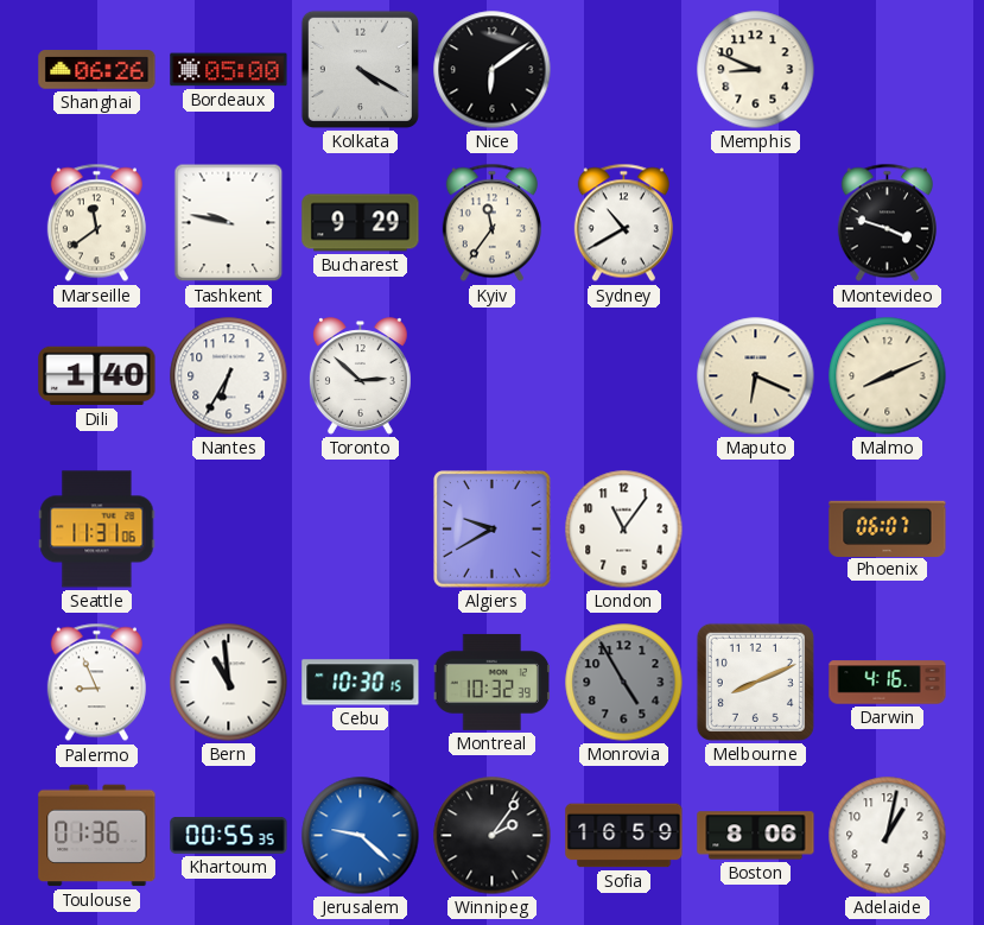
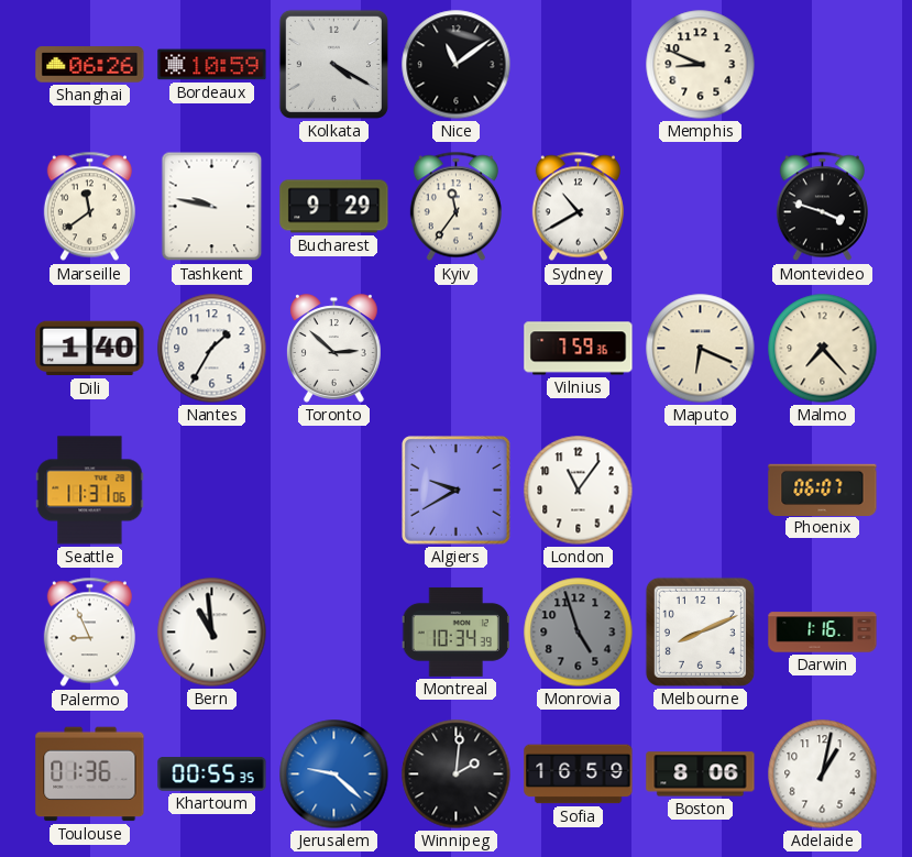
Bordeaux: 05:00 -> 10:59 (212, 65)
Nice: 6:09 -> 11:09 (457, 65)
Nantes: 6:35 -> 1:35 (212, 349)
Vilnius: none -> 7:59 (579, 349)
Malmo: 8:11 -> 7:23 (823, 349)
Cebu: 10:30 -> none (361, 683)
Montreal: 10:32 -> 10:34 (455, 631)
Monrovia: 4:55 -> 4:57 (579, 633)
Darwin: 4:16 -> 1:16 (823, 633)
Winnipeg: 2:06 -> 2:01 (457, 774)
